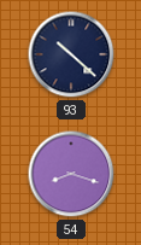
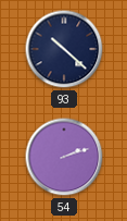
54: 8:18 -> 2:12 (64, 157)
